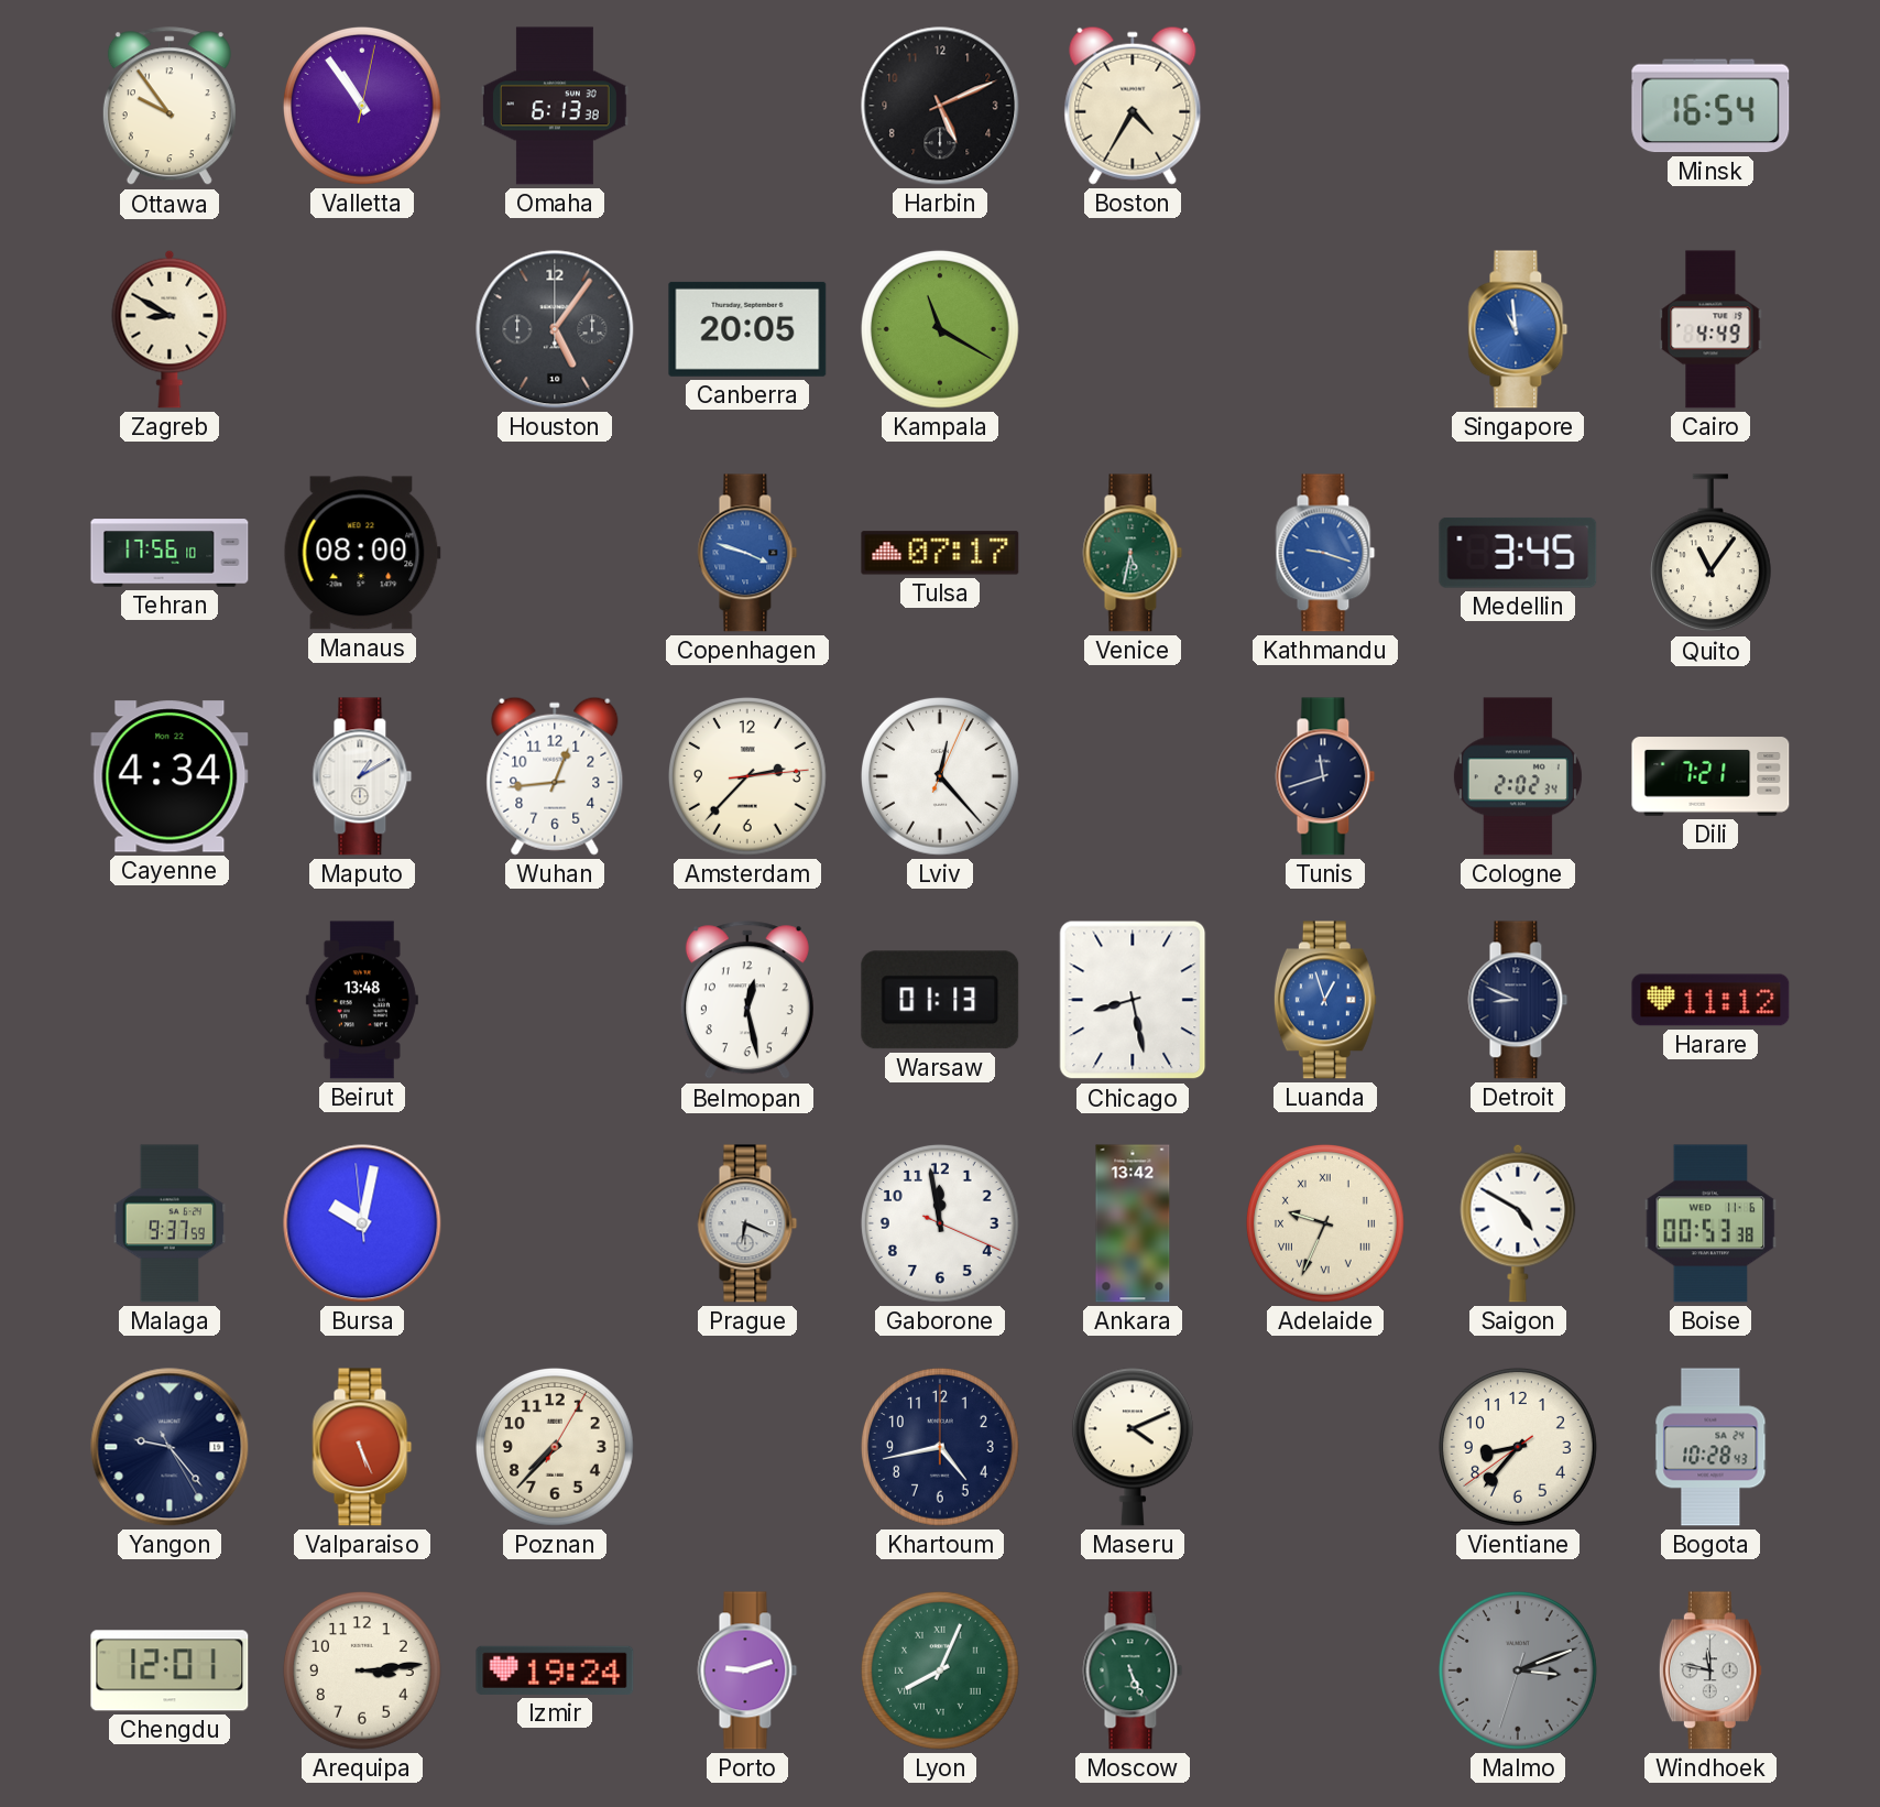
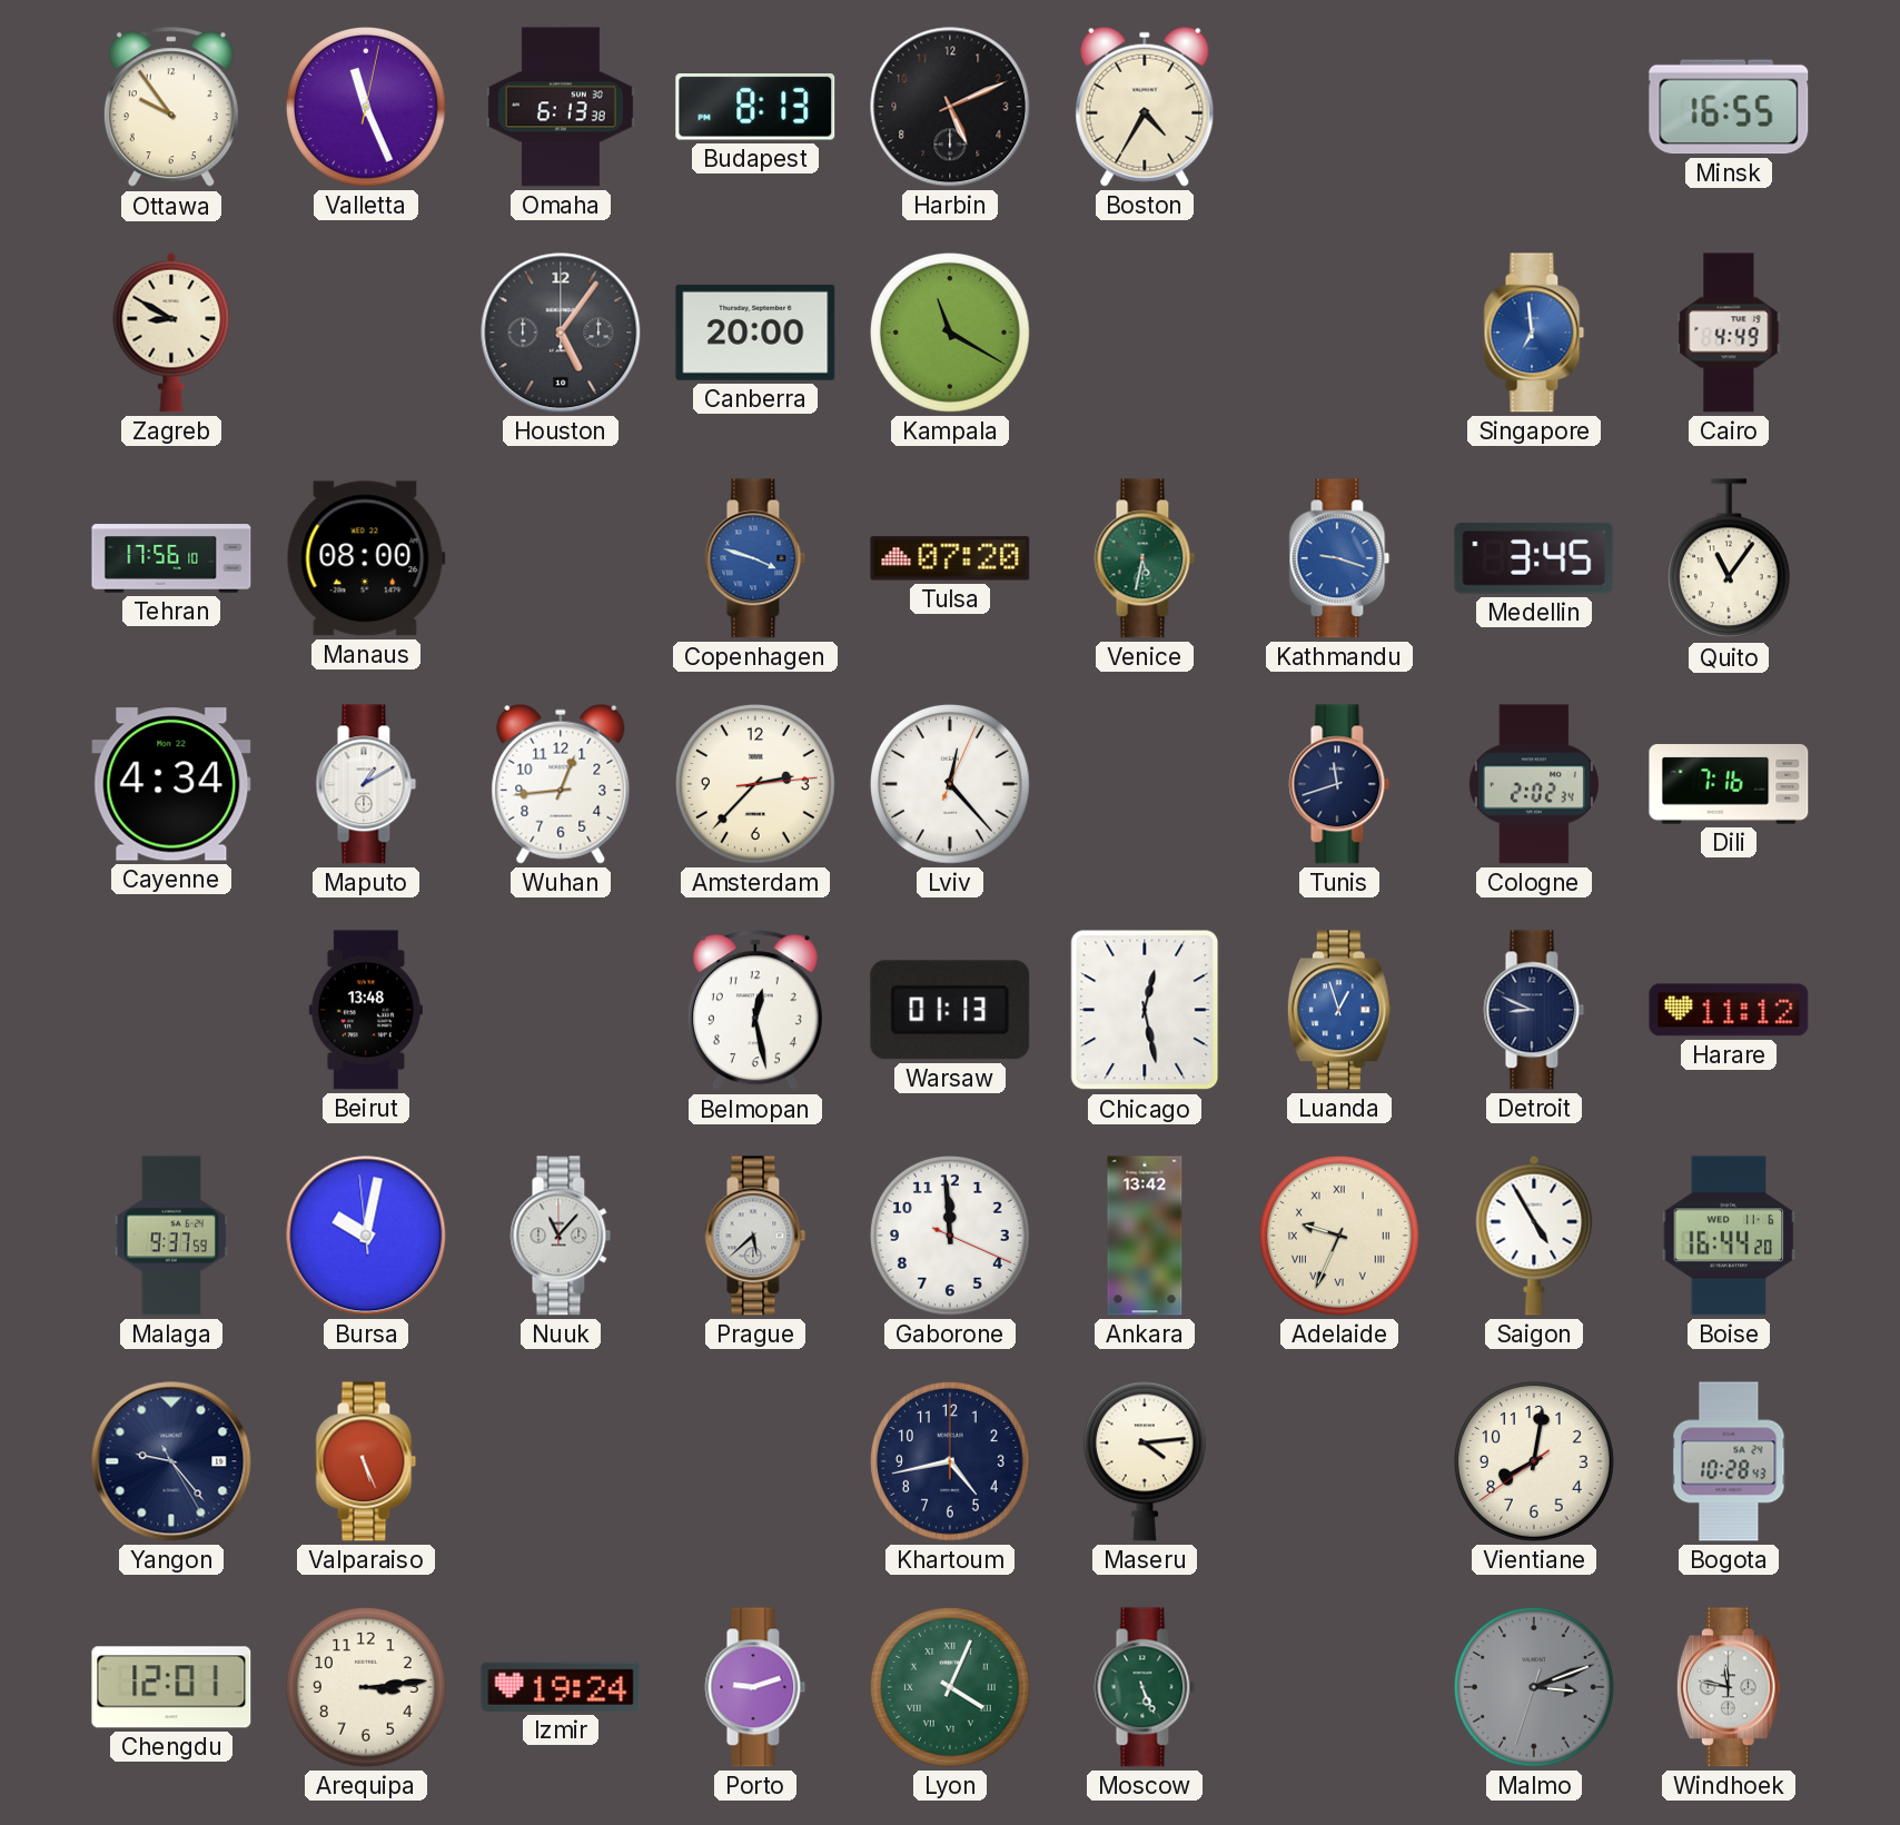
Valletta: 10:54 -> 11:26 (366, 107)
Budapest: none -> 8:13 (755, 108)
Minsk: 16:54 -> 16:55 (1729, 107)
Canberra: 20:05 -> 20:00 (755, 333)
Singapore: 10:59 -> 6:59 (1534, 333)
Tulsa: 07:17 -> 07:20 (950, 558)
Dili: 7:21 -> 7:16 (1729, 784)
Chicago: 8:28 -> 12:28 (1145, 1010)
Nuuk: none -> 11:07 (561, 1236)
Prague: 6:19 -> 5:38 (755, 1236)
Gaborone: 11:58 -> 11:59 (950, 1236)
Saigon: 4:50 -> 4:55 (1534, 1236)
Boise: 00:53 -> 16:44 (1729, 1236)
Poznan: 7:37 -> none (555, 1447)
Maseru: 4:11 -> 4:14 (1145, 1461)
Vientiane: 8:36 -> 8:01 (1534, 1461)
Lyon: 8:04 -> 4:04 (950, 1687)
